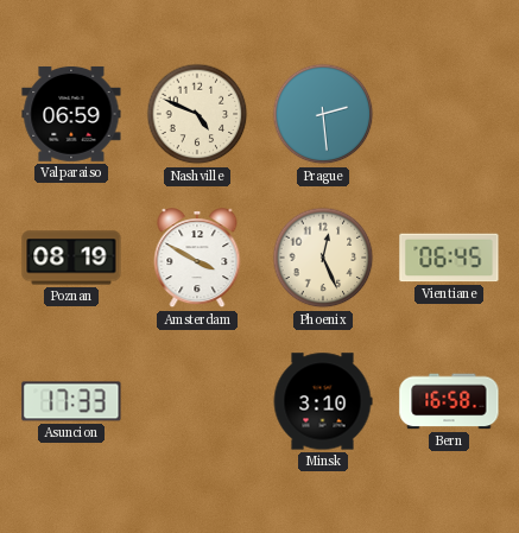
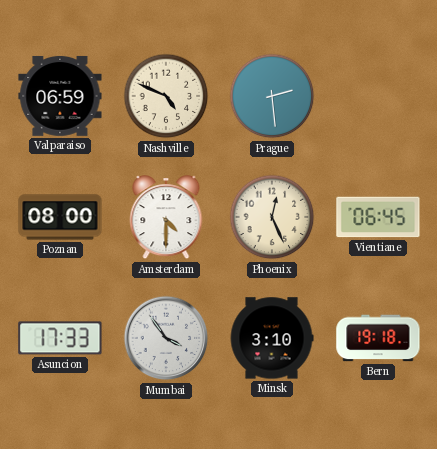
Poznan: 08:19 -> 08:00 (60, 217)
Amsterdam: 3:50 -> 4:30 (166, 218)
Mumbai: none -> 3:54 (166, 338)
Bern: 16:58 -> 19:18 (378, 338)
